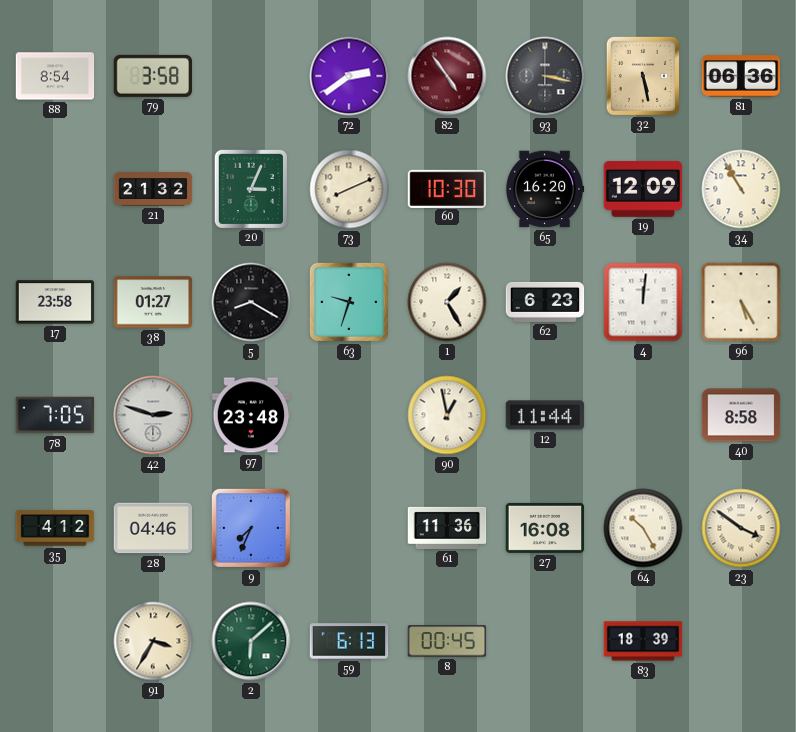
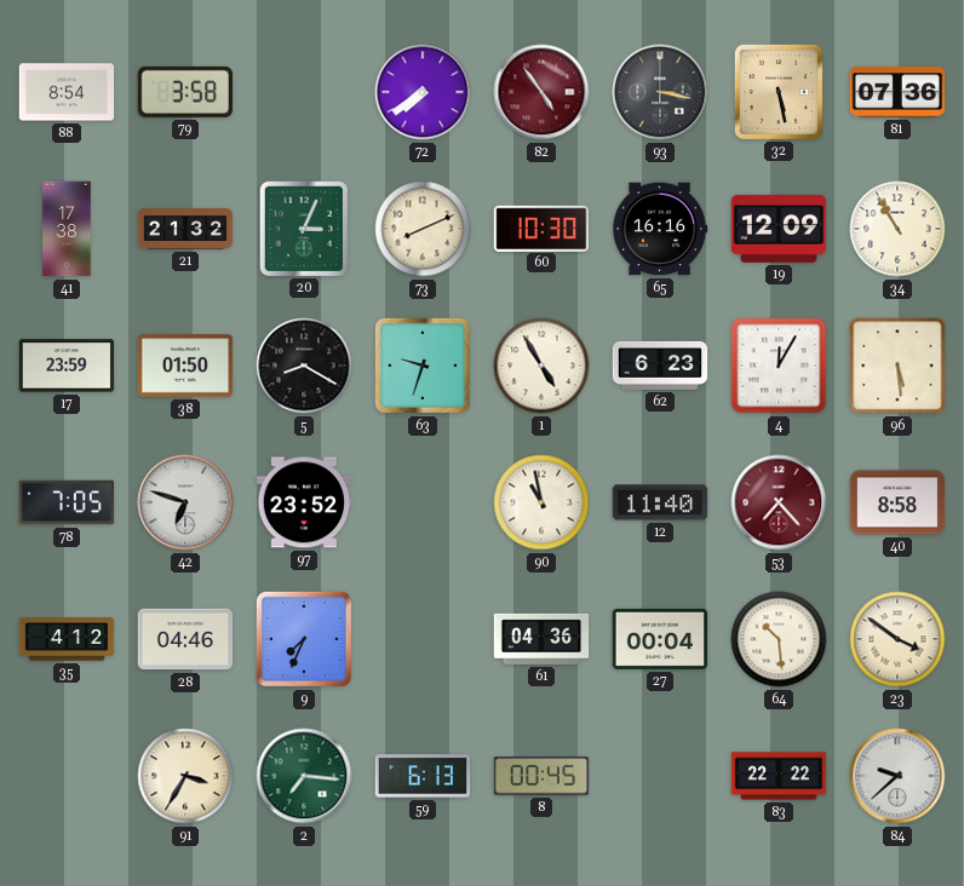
72: 2:39 -> 7:39 (423, 92)
81: 06:36 -> 07:36 (897, 92)
41: none -> 17:38 (67, 229)
65: 16:20 -> 16:16 (660, 229)
17: 23:58 -> 23:59 (67, 366)
38: 01:27 -> 01:50 (185, 366)
1: 1:25 -> 4:55 (541, 366)
4: 12:01 -> 12:05 (779, 366)
96: 5:25 -> 5:29 (897, 366)
42: 2:48 -> 6:48 (185, 502)
97: 23:48 -> 23:52 (304, 502)
90: 12:58 -> 10:58 (541, 502)
12: 11:44 -> 11:40 (660, 502)
53: none -> 7:23 (779, 502)
61: 11:36 -> 04:36 (541, 639)
27: 16:08 -> 00:04 (660, 639)
64: 10:25 -> 10:29 (779, 639)
2: 6:08 -> 7:16 (304, 776)
83: 18:39 -> 22:22 (779, 776)
84: none -> 9:38 (897, 776)
